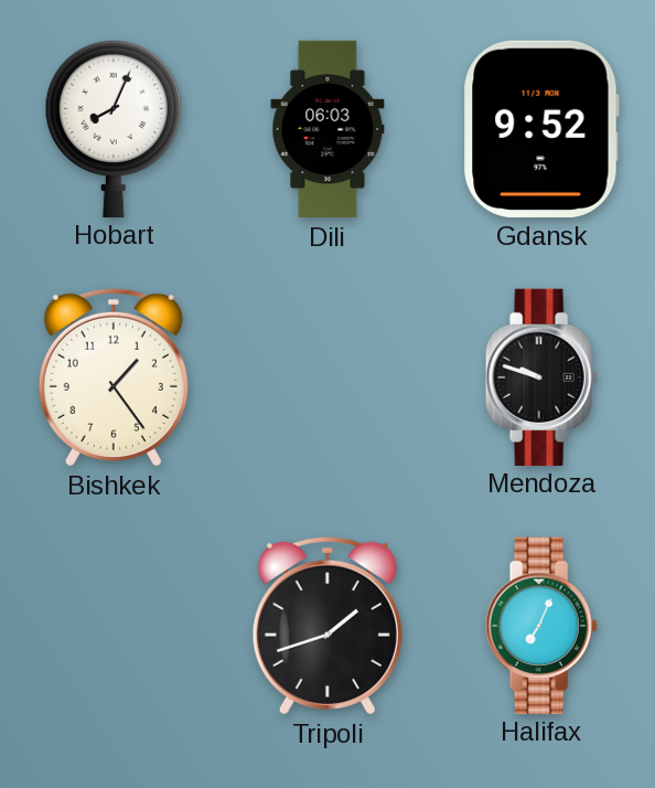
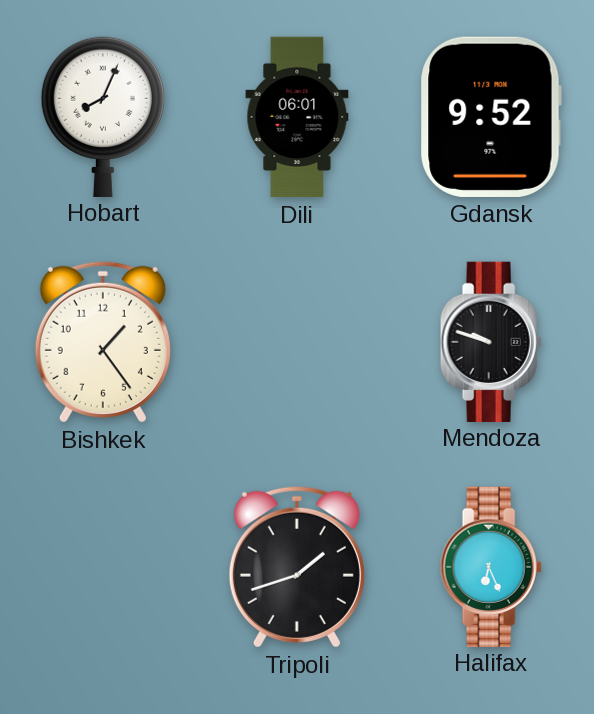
Dili: 06:03 -> 06:01 (297, 117)
Halifax: 7:04 -> 6:26 (491, 566)
